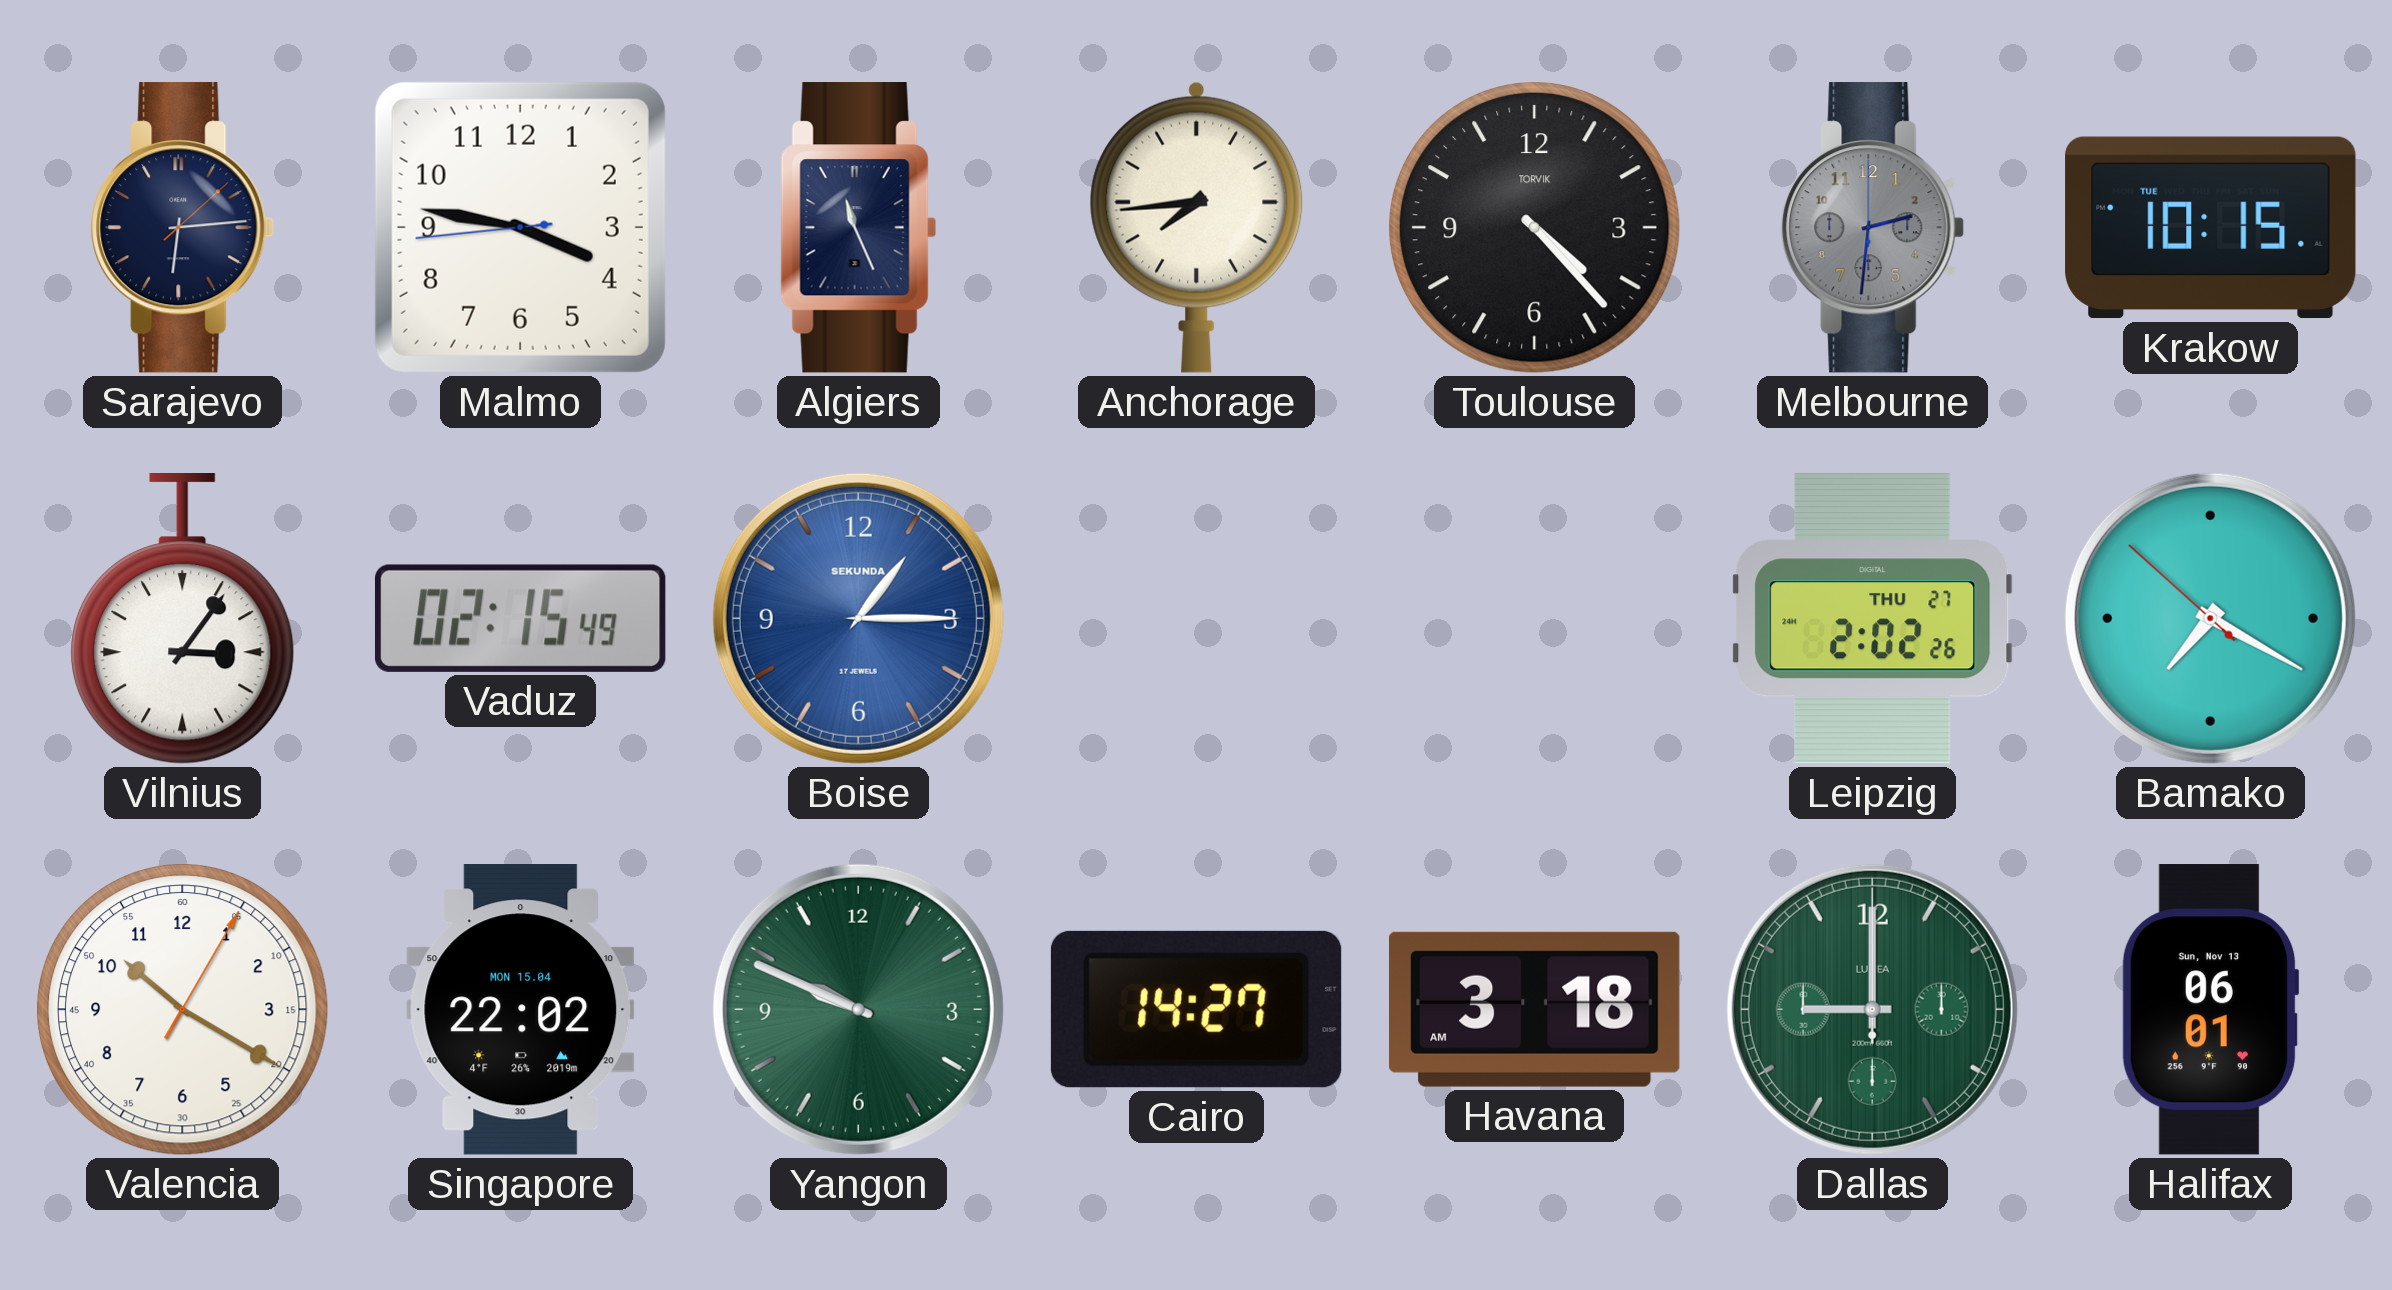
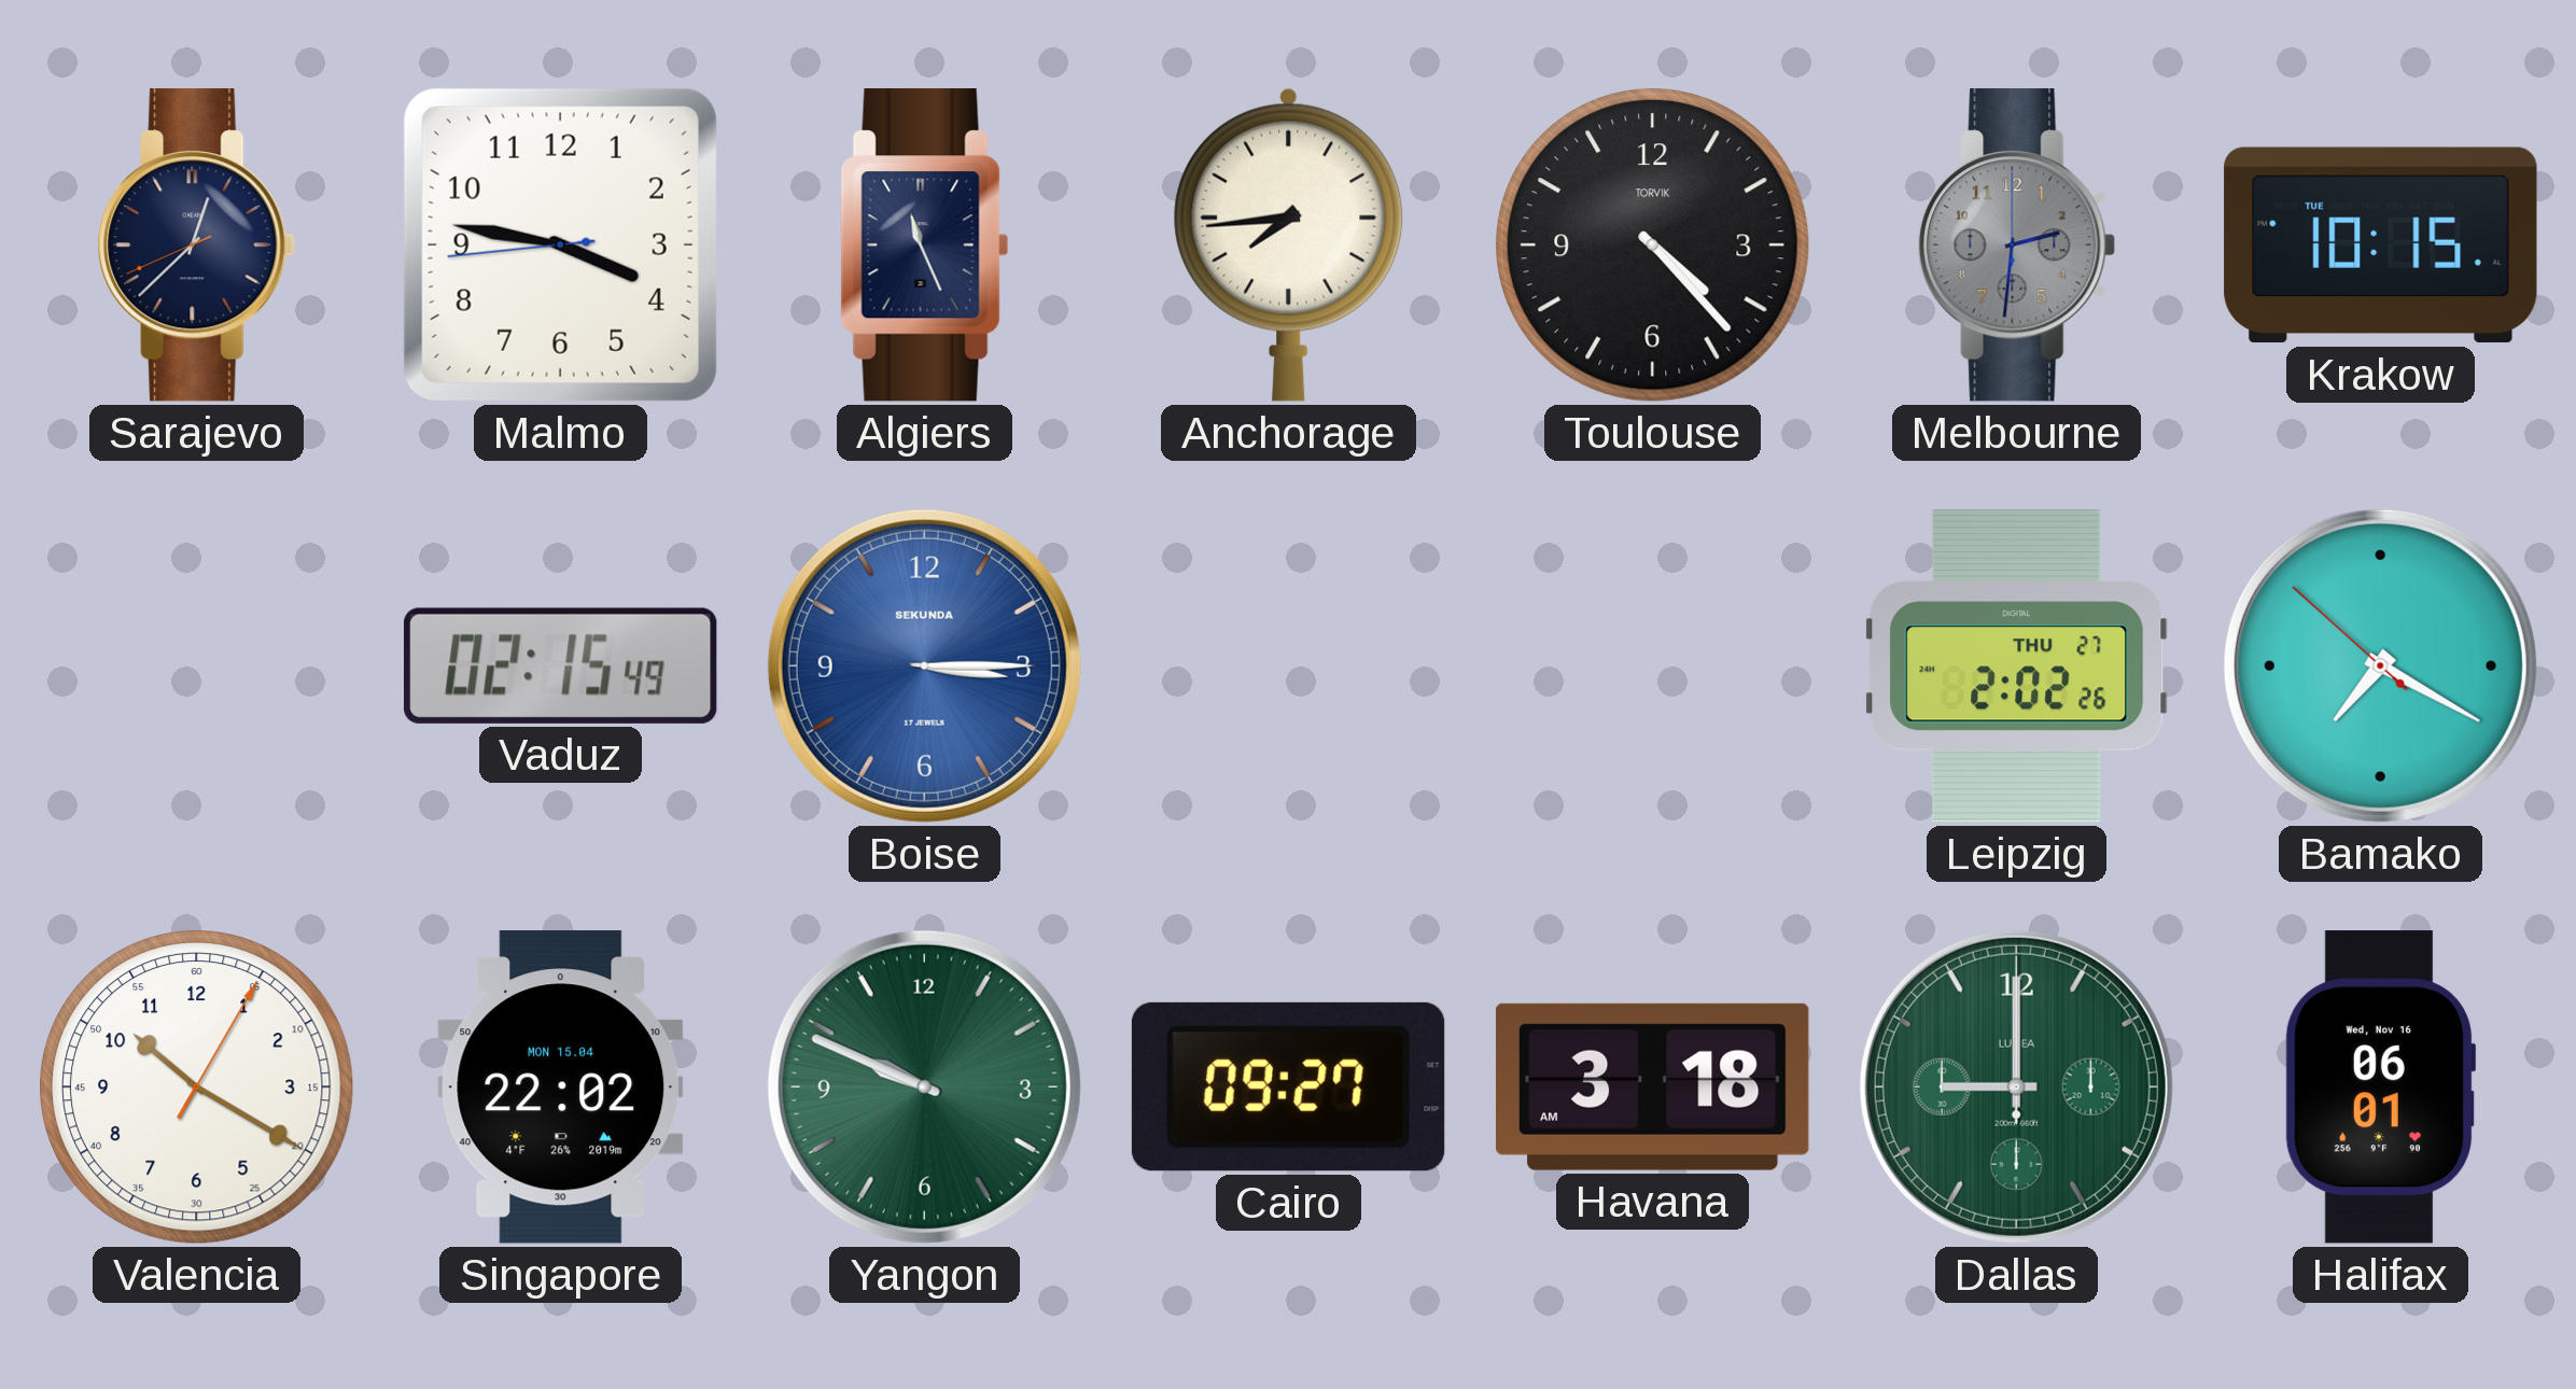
Sarajevo: 6:14 -> 12:37 (197, 245)
Vilnius: 3:06 -> none (183, 619)
Boise: 1:15 -> 3:15 (924, 665)
Cairo: 14:27 -> 09:27 (1288, 1086)
Halifax date: Sun, Nov 13 -> Wed, Nov 16 (2380, 1088)
